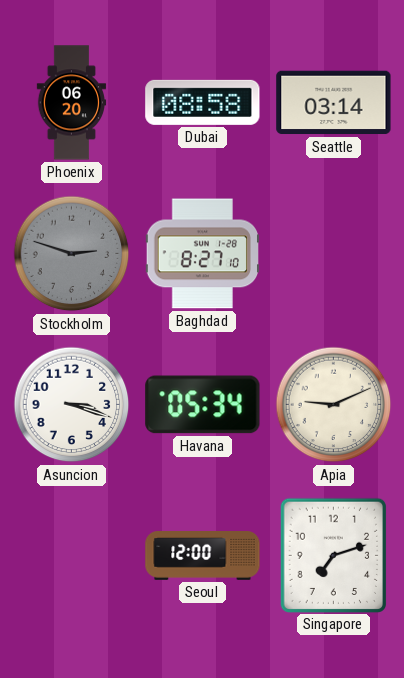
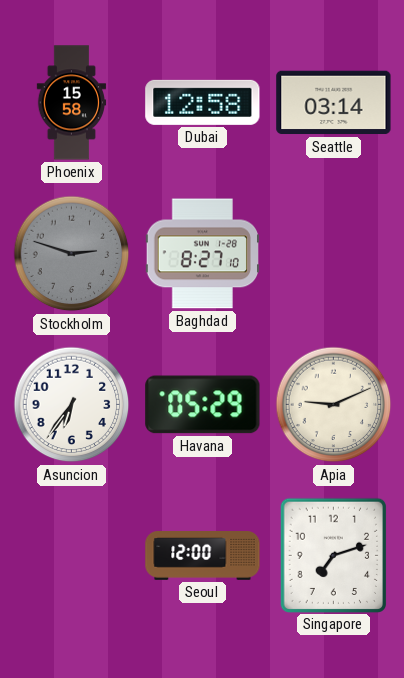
Phoenix: 06:20 -> 15:58 (72, 103)
Dubai: 08:58 -> 12:58 (203, 102)
Asuncion: 3:18 -> 6:36 (72, 405)
Havana: 05:34 -> 05:29 (203, 405)
